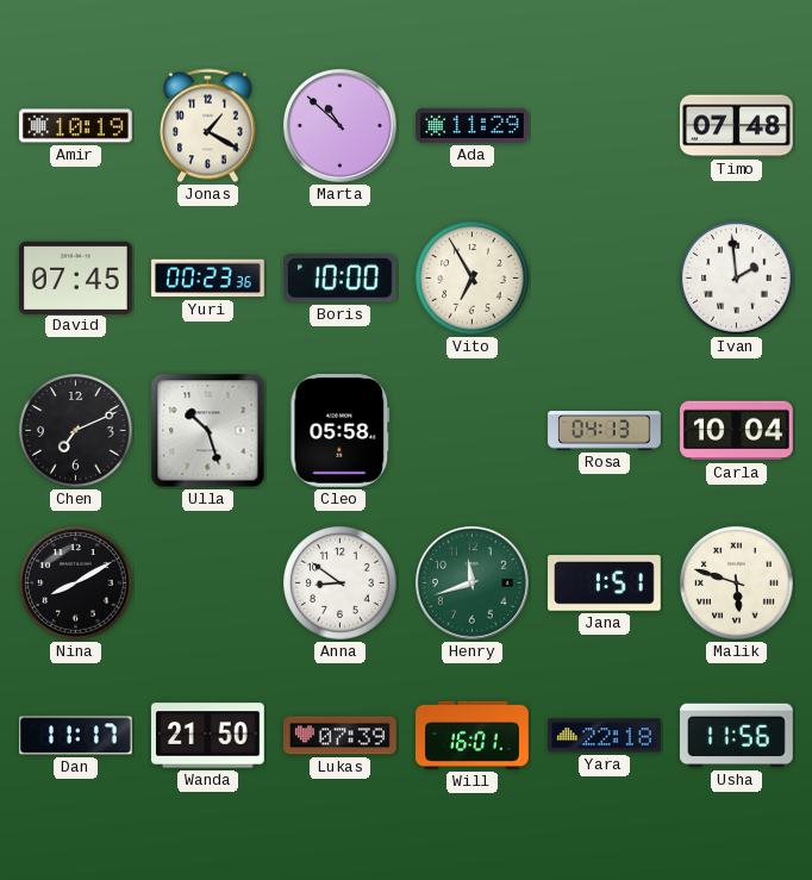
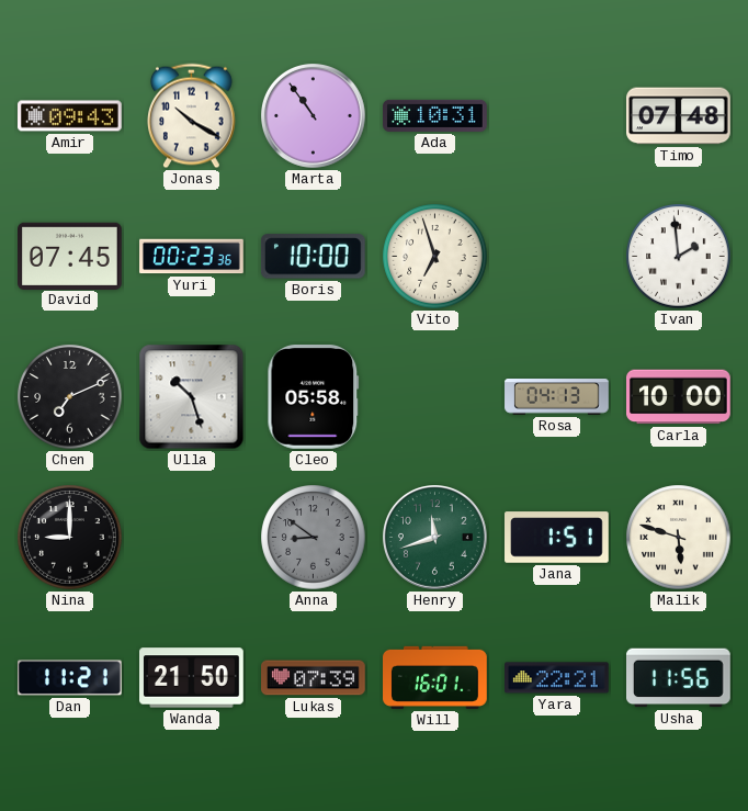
Amir: 10:19 -> 09:43 (70, 116)
Jonas: 1:20 -> 10:20 (191, 116)
Marta: 10:52 -> 10:54 (314, 116)
Ada: 11:29 -> 10:31 (435, 115)
Vito: 6:55 -> 6:57 (435, 257)
Carla: 10:04 -> 10:00 (679, 397)
Nina: 8:10 -> 9:00 (70, 538)
Anna dial: white -> grey (314, 538)
Dan: 11:17 -> 11:21 (70, 678)
Yara: 22:18 -> 22:21 (557, 678)
